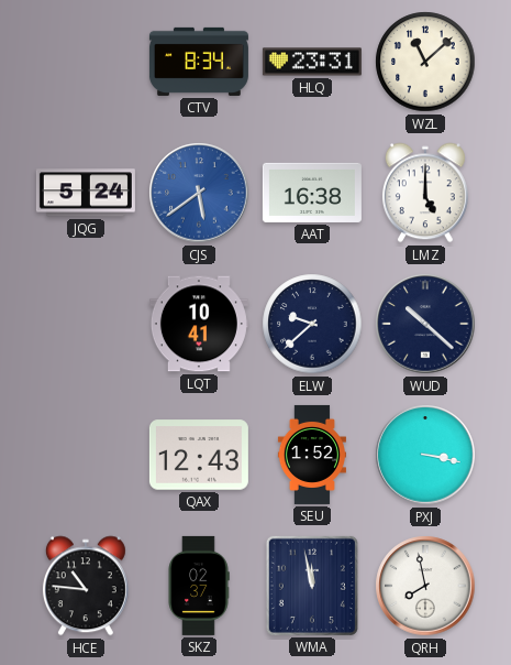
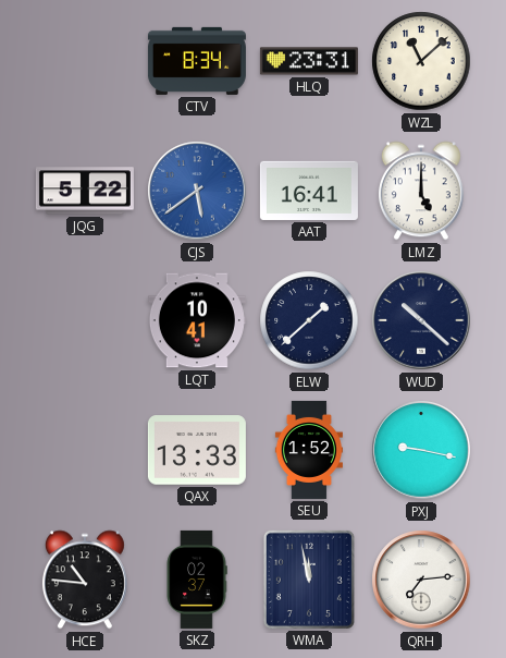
JQG: 5:24 -> 5:22 (85, 191)
AAT: 16:38 -> 16:41 (309, 191)
ELW: 9:38 -> 1:38 (309, 320)
QAX: 12:43 -> 13:33 (197, 450)
PXJ: 3:17 -> 9:17 (421, 450)
QRH: 7:58 -> 7:14 (421, 580)
